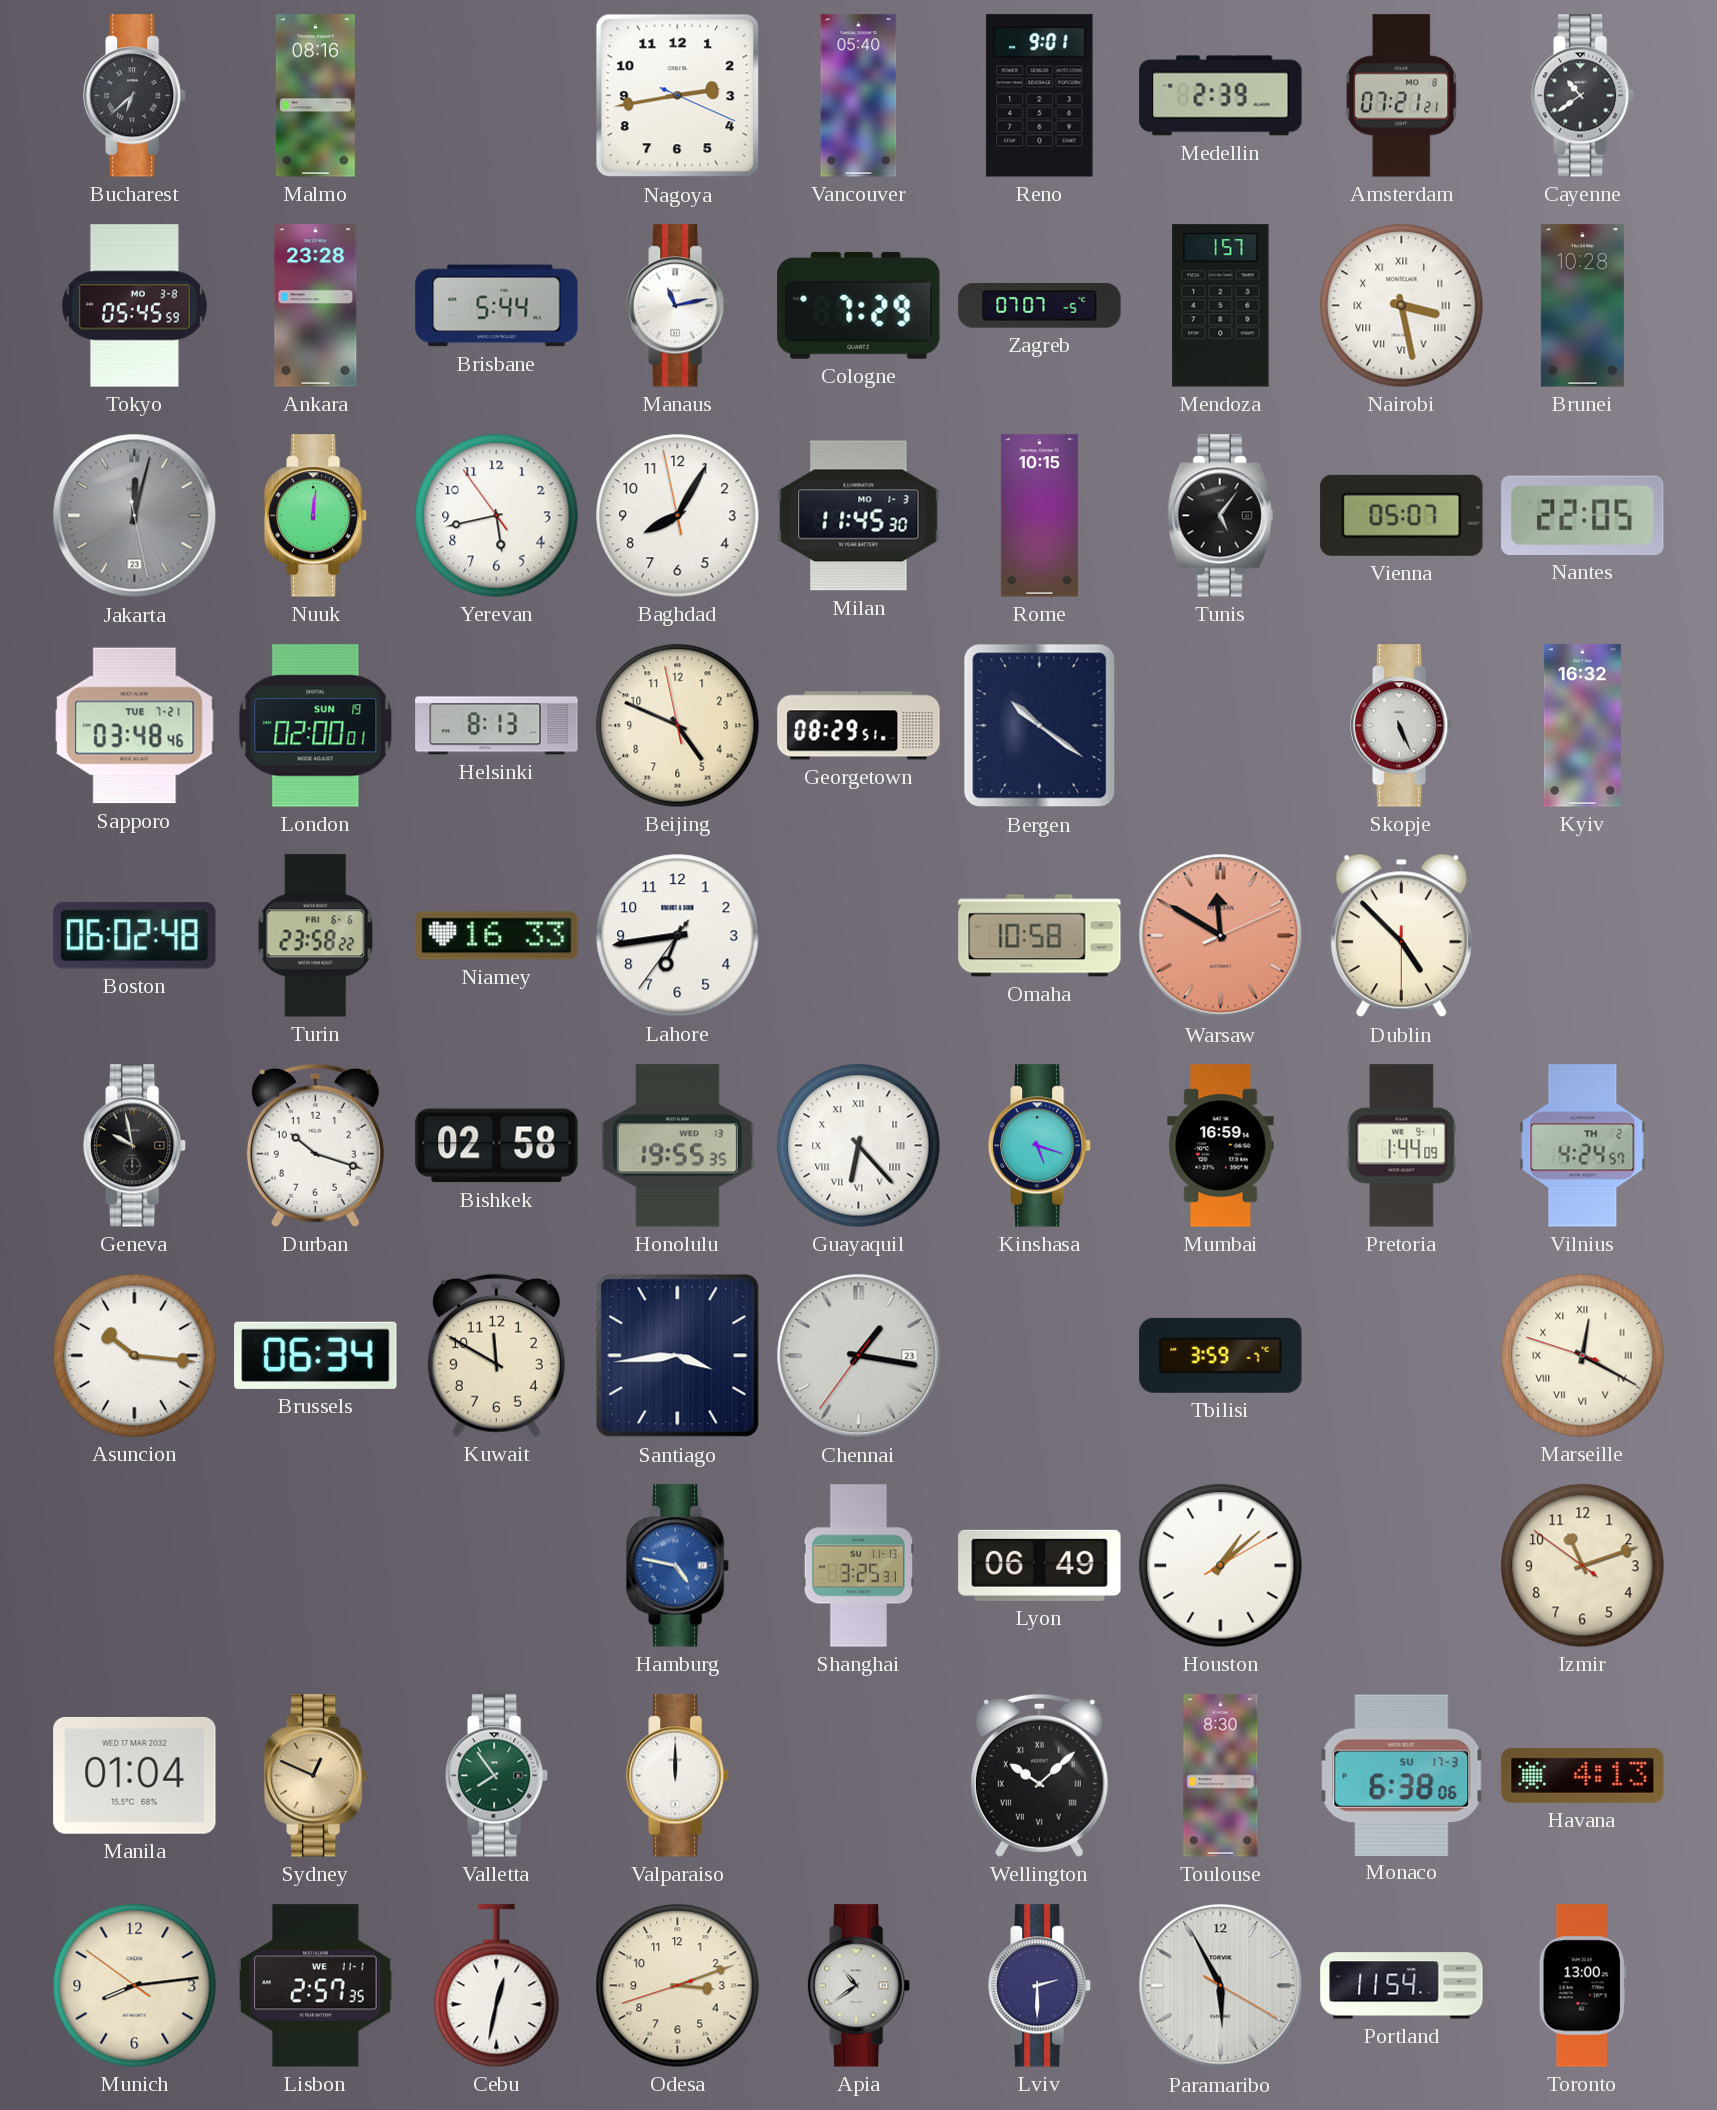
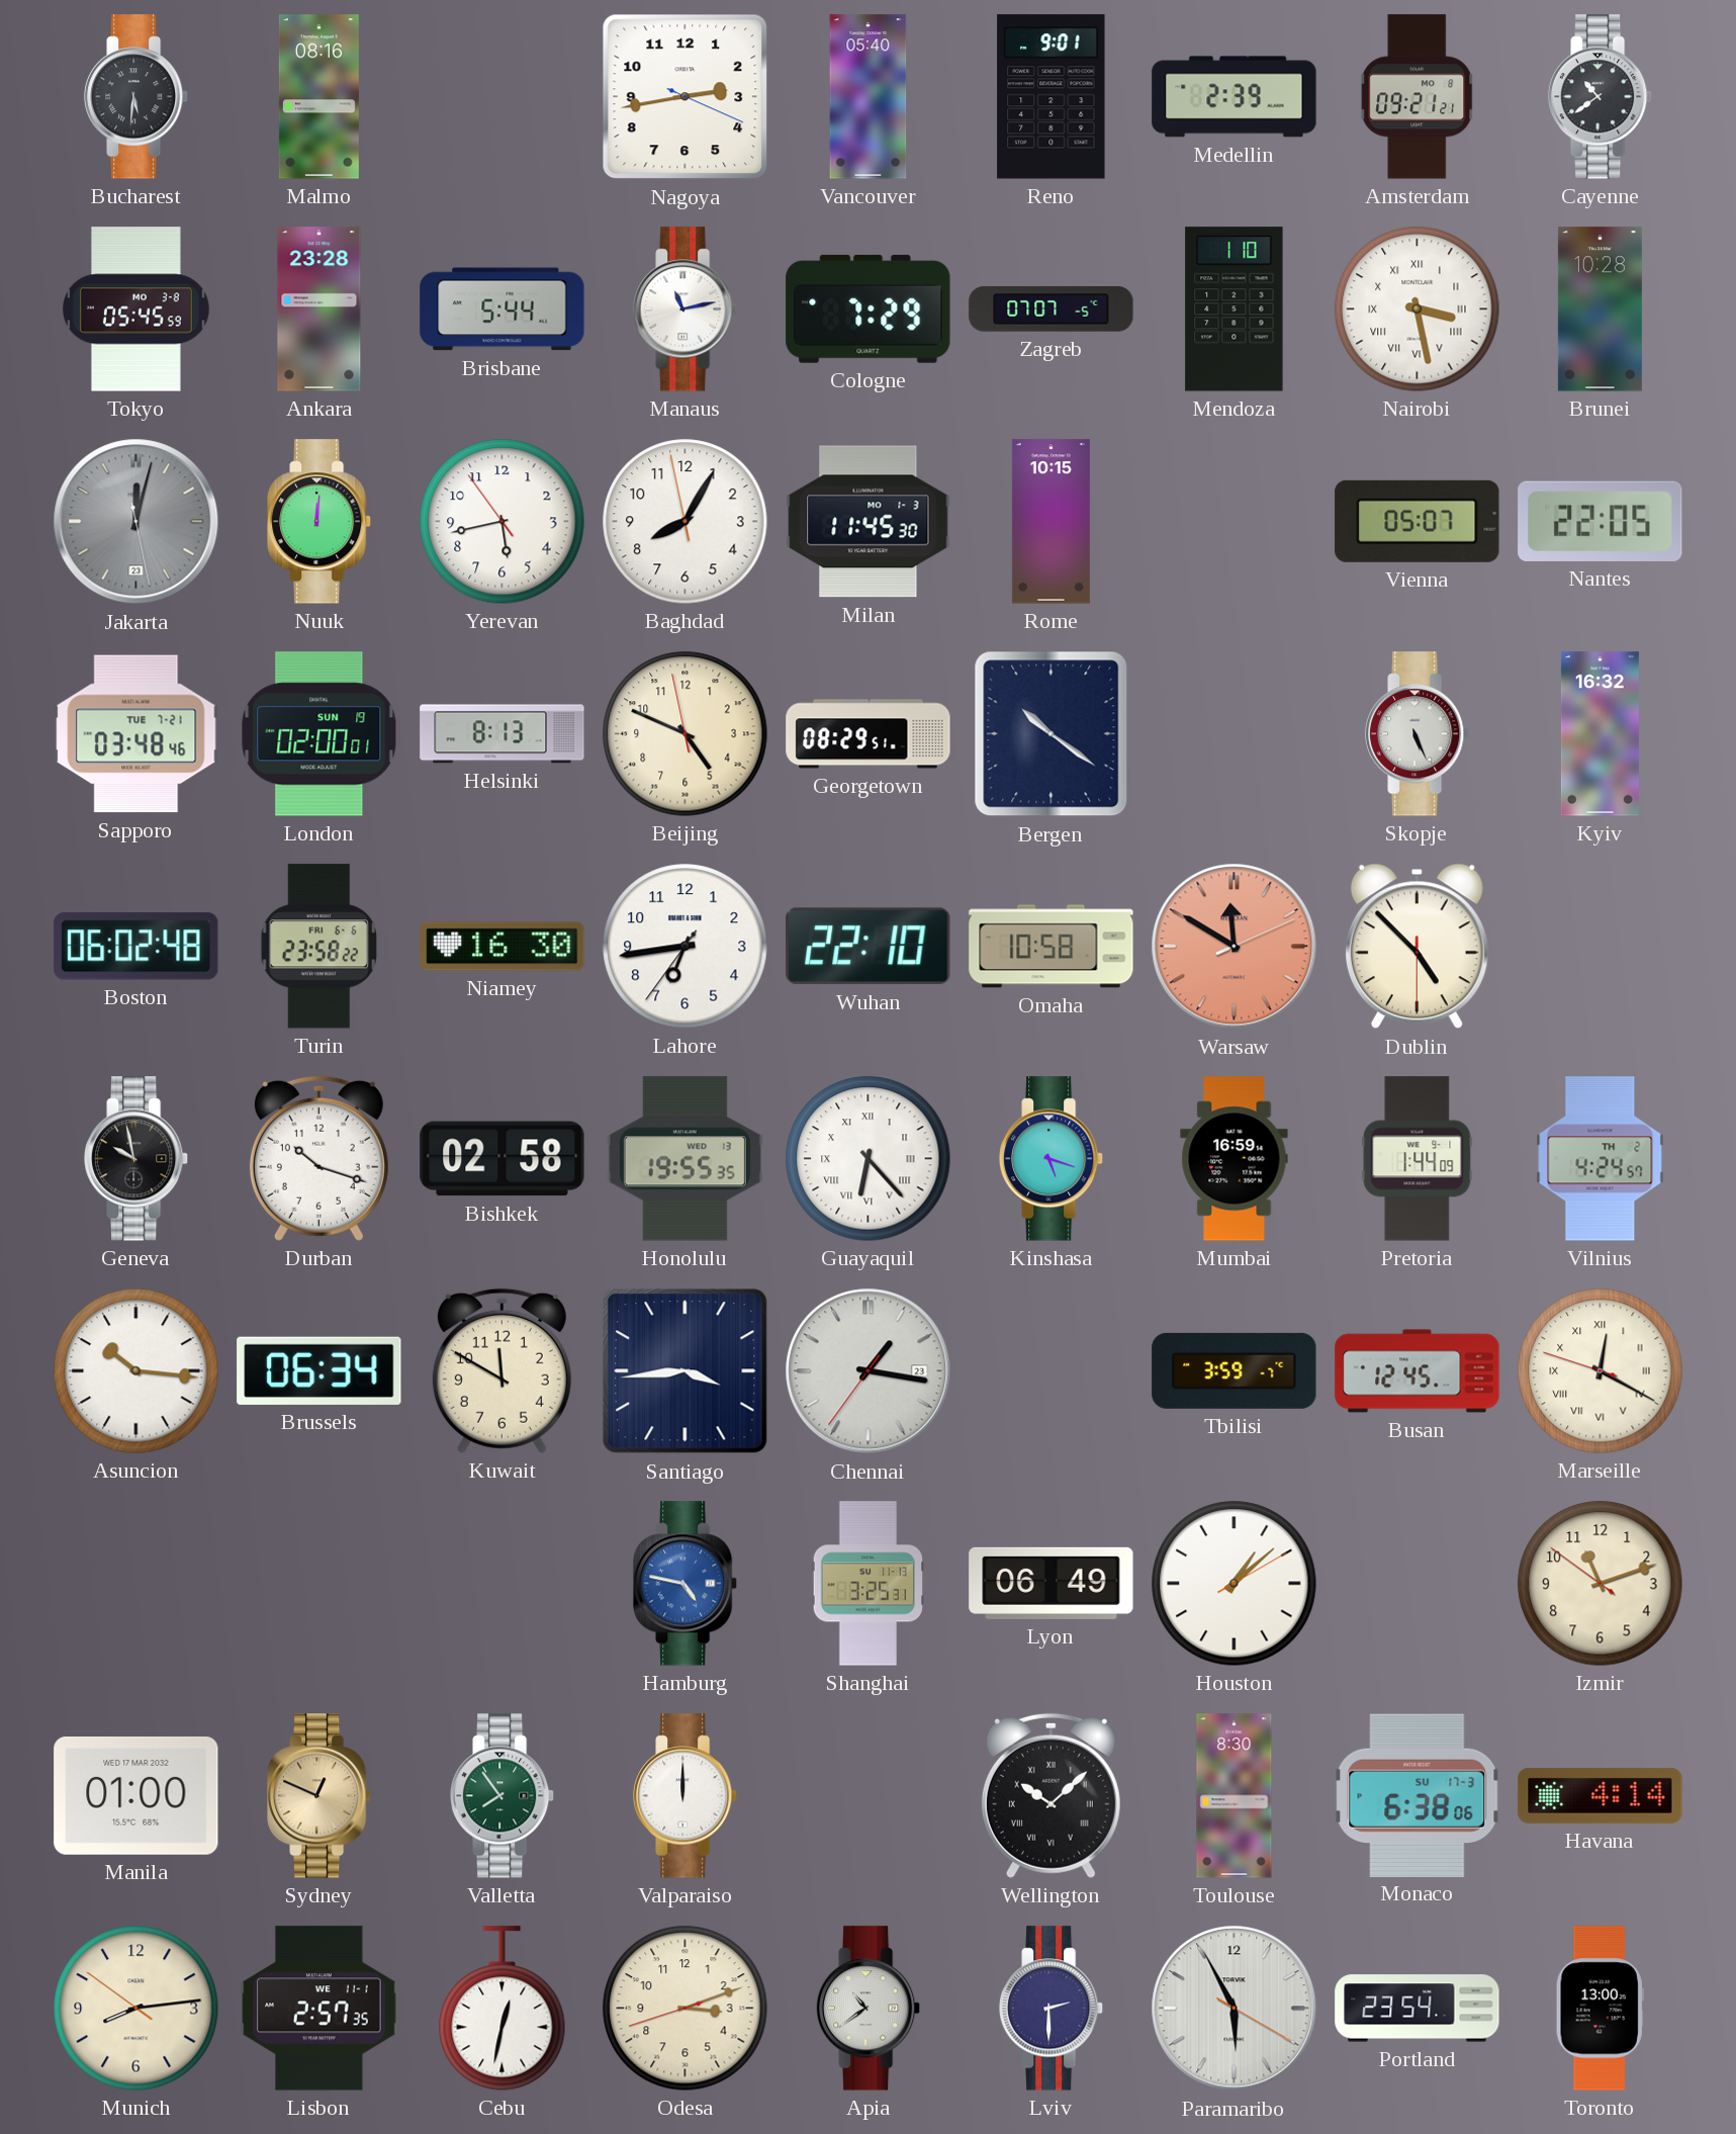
Bucharest: 6:38 -> 5:31 (138, 97)
Amsterdam: 07:21 -> 09:21 (1418, 97)
Mendoza: 1:57 -> 1:10 (1235, 309)
Tunis: 5:06 -> none (1221, 516)
Niamey: 16:33 -> 16:30 (502, 947)
Wuhan: none -> 22:10 (869, 947)
Busan: none -> 12:45 (1418, 1371)
Manila: 01:04 -> 01:00 (136, 1795)
Havana: 4:13 -> 4:14 (1601, 1795)
Portland: 11:54 -> 23:54 (1418, 2009)
